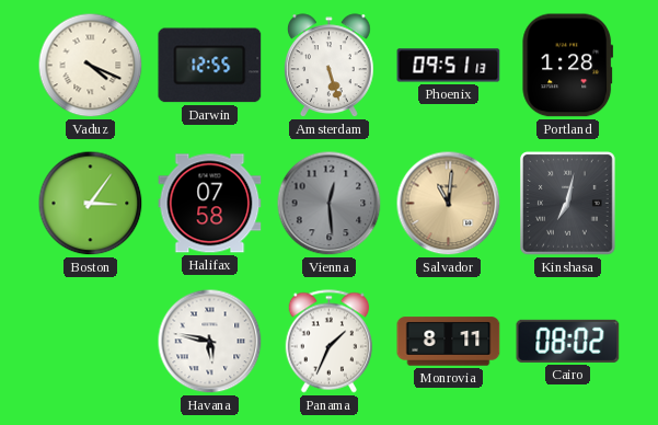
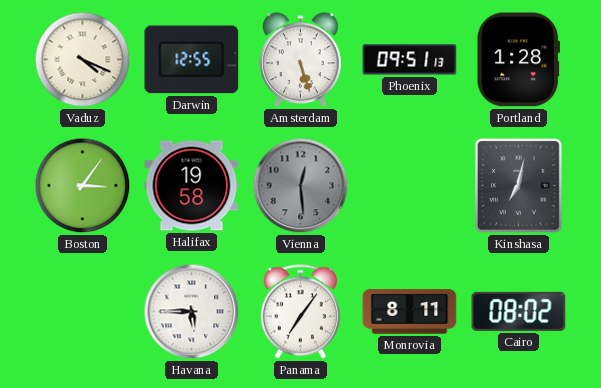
Halifax: 07:58 -> 19:58 (192, 186)
Salvador: 11:01 -> none (449, 204)
Havana: 5:47 -> 5:45 (192, 312)
Panama: 1:34 -> 7:06 (300, 312)
